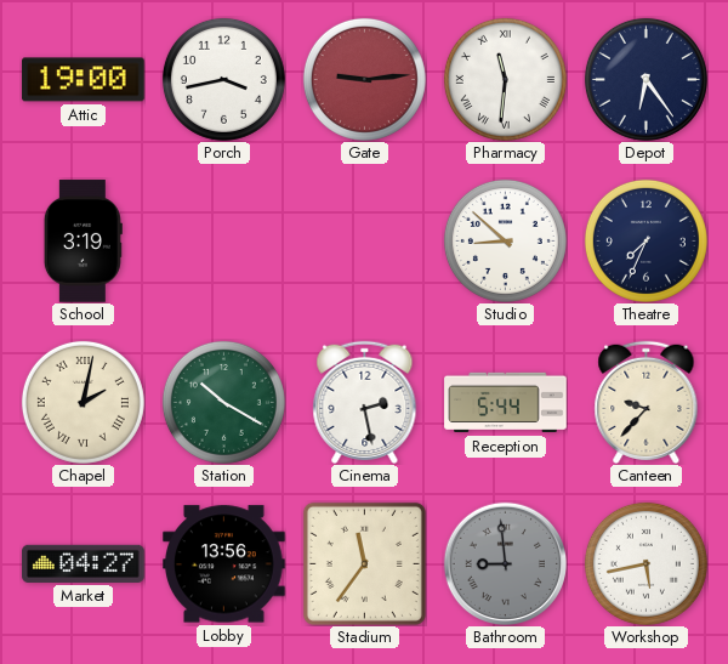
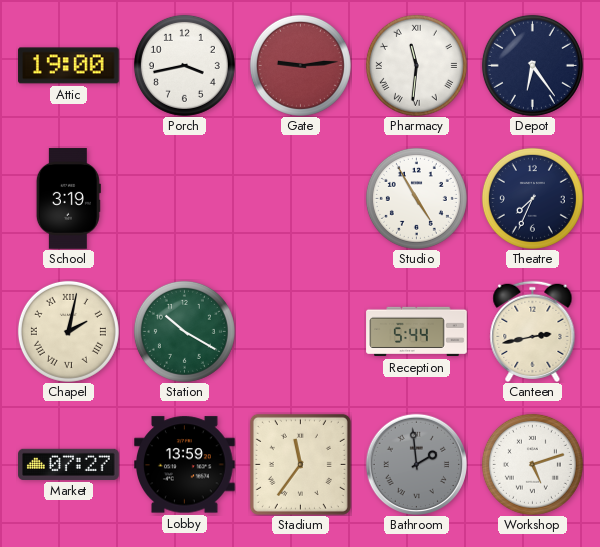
Studio: 8:52 -> 4:55 (416, 198)
Cinema: 2:28 -> none (365, 402)
Canteen: 9:37 -> 2:43 (533, 331)
Market: 04:27 -> 07:27 (69, 464)
Lobby: 13:56 -> 13:59 (185, 465)
Bathroom: 8:59 -> 1:59 (416, 464)
Workshop: 5:43 -> 5:12 (532, 464)
